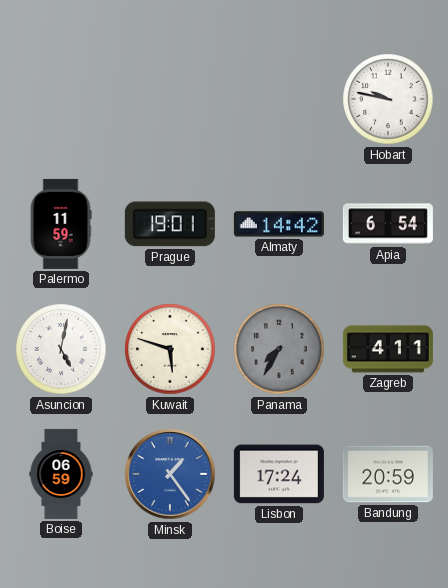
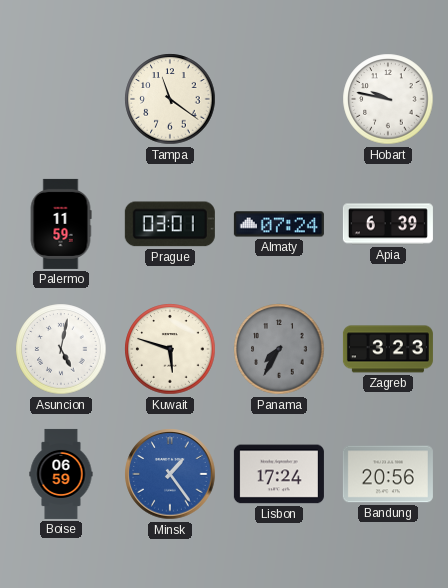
Tampa: none -> 11:21 (170, 99)
Prague: 19:01 -> 03:01 (170, 224)
Almaty: 14:42 -> 07:24 (279, 224)
Apia: 6:54 -> 6:39 (388, 224)
Zagreb: 4:11 -> 3:23 (388, 349)
Bandung: 20:59 -> 20:56 (388, 474)
